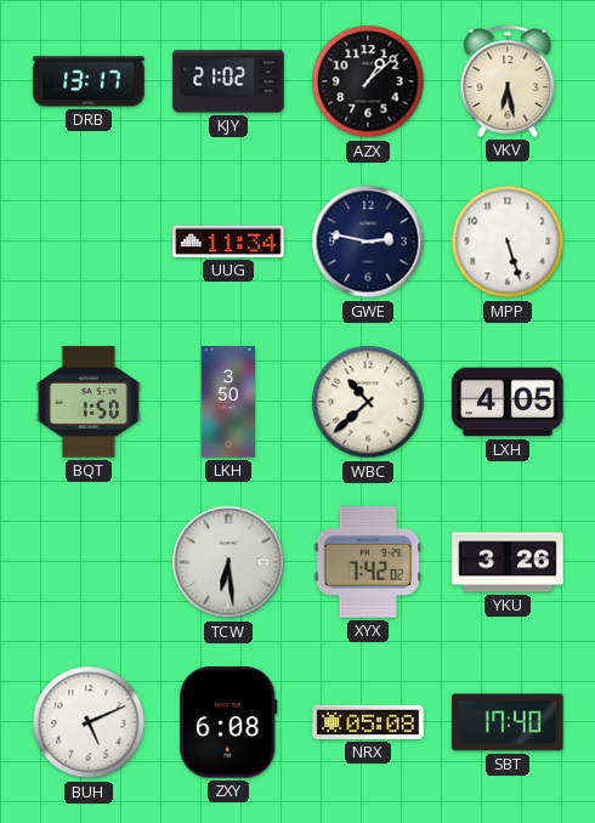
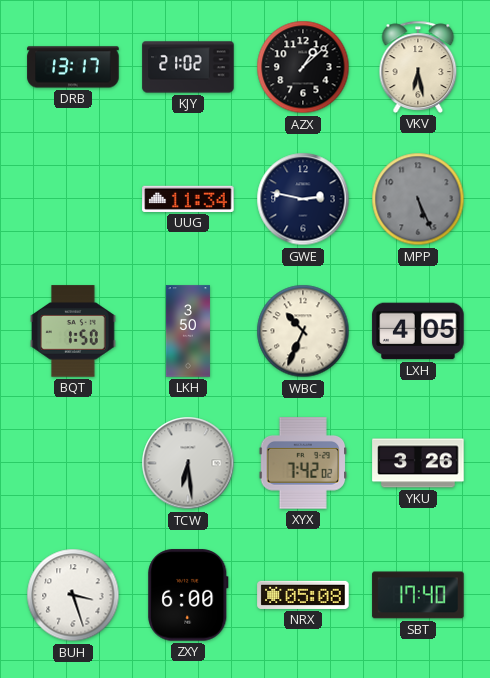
MPP: 5:27 -> 5:26 (418, 199)
MPP dial: white -> grey (418, 199)
WBC: 10:38 -> 10:34 (303, 331)
BUH: 5:11 -> 3:27 (73, 595)
ZXY: 6:08 -> 6:00 (188, 595)
